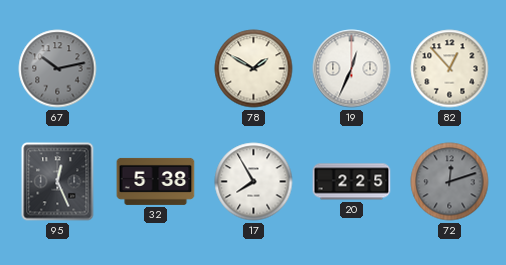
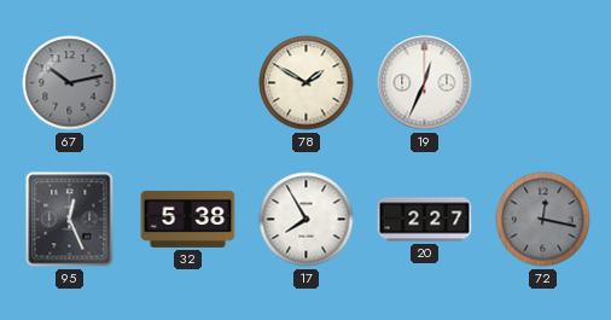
82: 12:53 -> none (450, 69)
20: 2:25 -> 2:27 (425, 220)
72: 12:12 -> 12:17 (543, 220)
